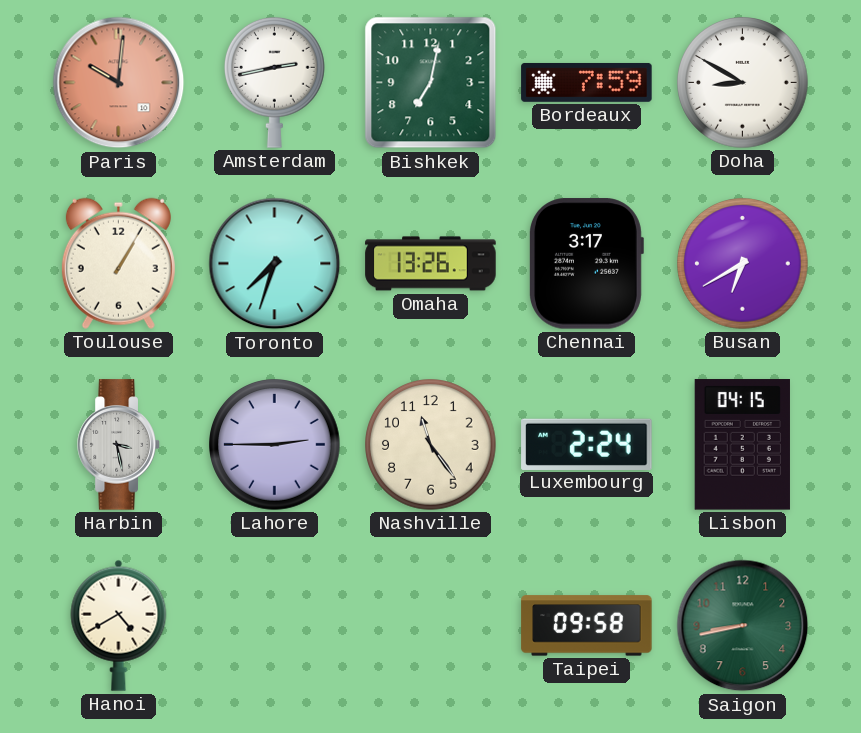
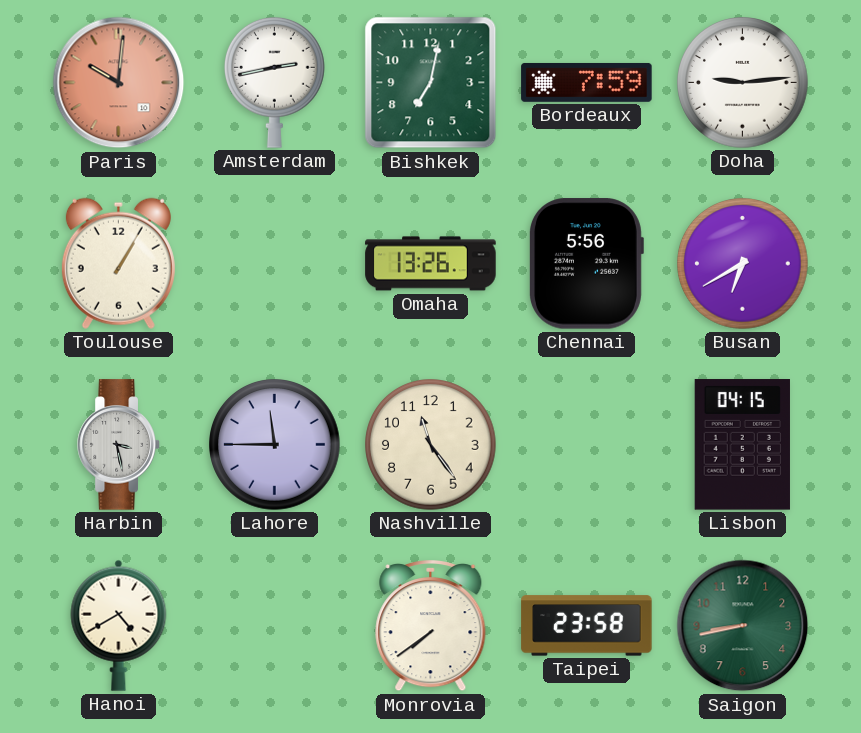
Doha: 8:50 -> 9:14 (743, 83)
Toronto: 7:33 -> none (275, 264)
Chennai: 3:17 -> 5:56 (586, 264)
Lahore: 2:45 -> 11:45 (275, 445)
Luxembourg: 2:24 -> none (587, 444)
Monrovia: none -> 7:39 (431, 627)
Taipei: 09:58 -> 23:58 (587, 626)
